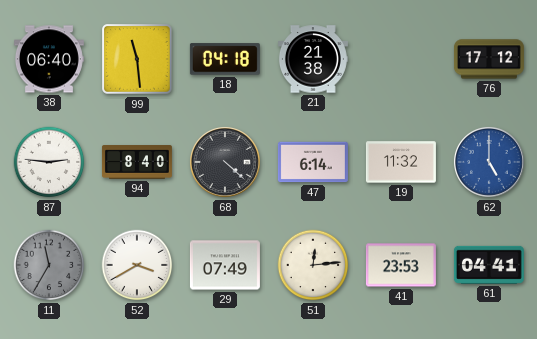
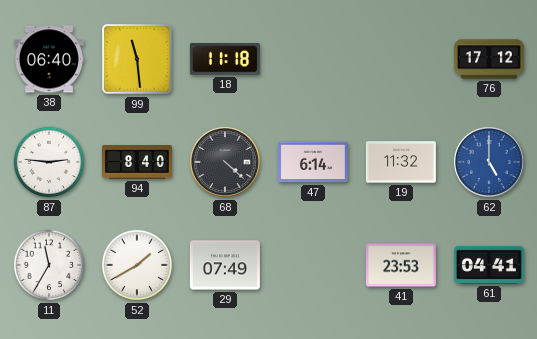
18: 04:18 -> 11:18 (225, 59)
21: 21:38 -> none (313, 59)
11 dial: grey -> white (49, 265)
52: 3:40 -> 1:40 (137, 265)
51: 12:14 -> none (313, 265)
